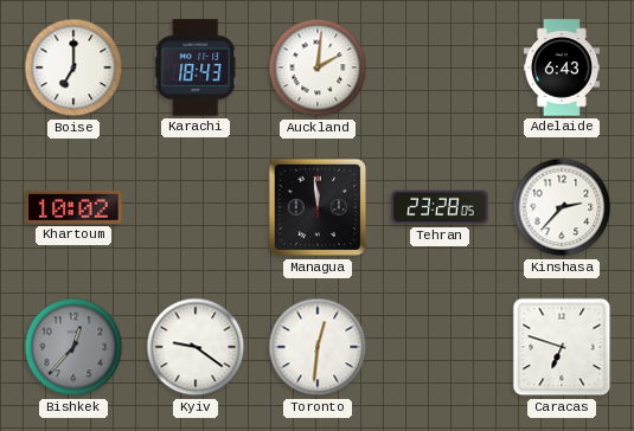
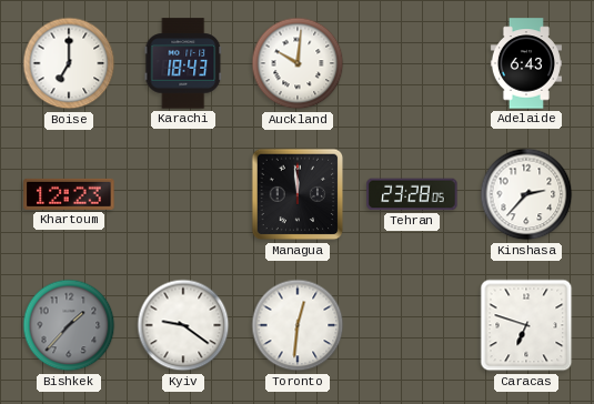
Auckland: 2:01 -> 10:01 (298, 63)
Khartoum: 10:02 -> 12:23 (69, 194)
Bishkek: 12:37 -> 1:37 (69, 325)
